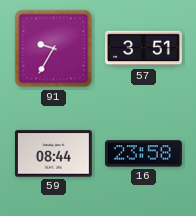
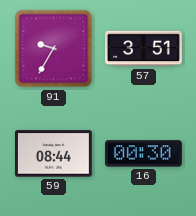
16: 23:58 -> 00:30 (143, 154)
